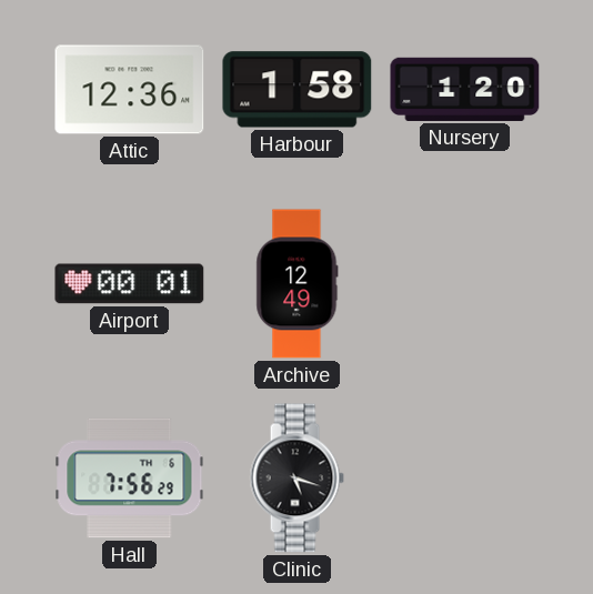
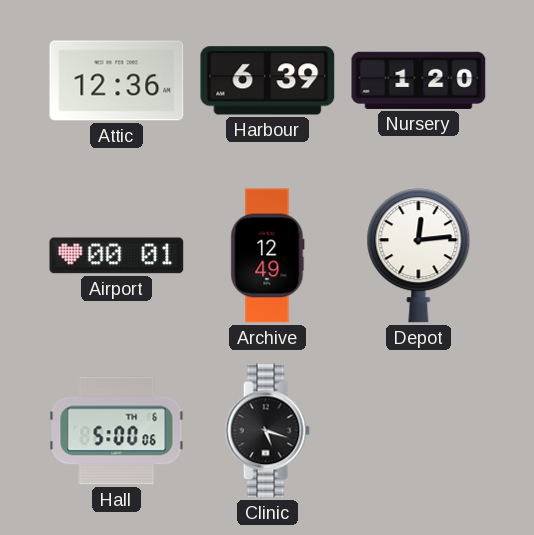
Harbour: 1:58 -> 6:39 (268, 81)
Depot: none -> 12:14 (419, 256)
Hall: 7:56 -> 5:00 (117, 431)
